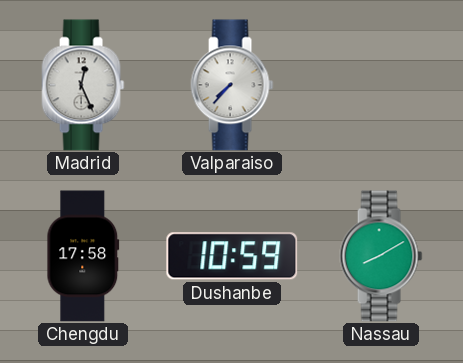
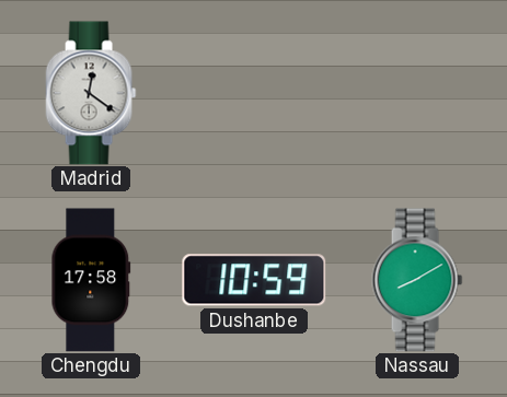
Madrid: 12:26 -> 12:21 (91, 93)
Valparaiso: 7:37 -> none (232, 85)
